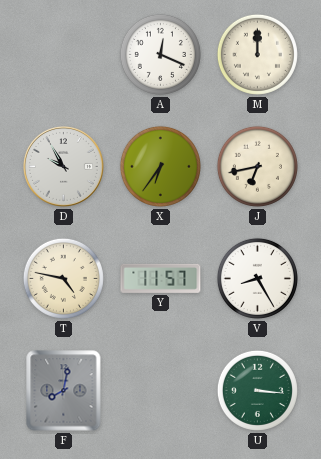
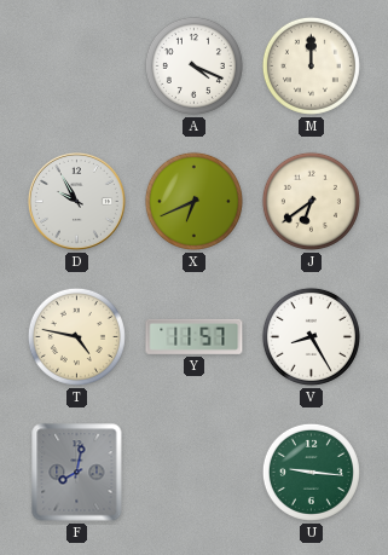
A: 12:19 -> 4:19 (193, 65)
X: 6:36 -> 6:41 (193, 201)
J: 6:43 -> 6:39 (311, 201)
U: 3:16 -> 9:16 (311, 472)
